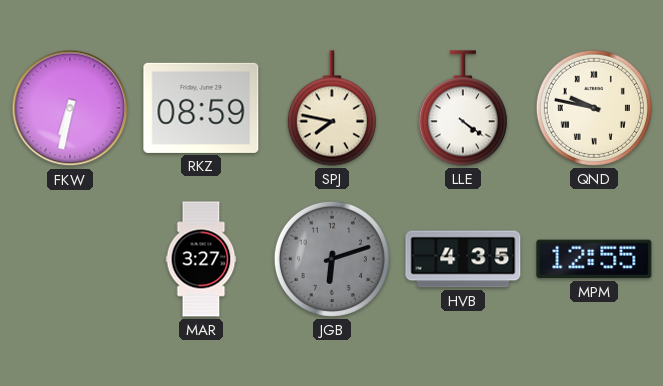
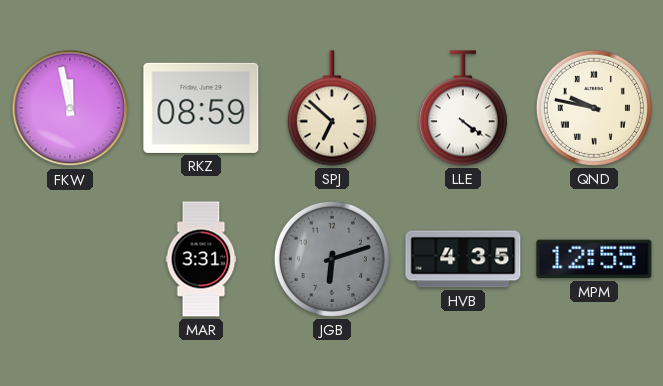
FKW: 6:32 -> 11:58 (70, 108)
SPJ: 7:47 -> 6:52 (332, 108)
MAR: 3:27 -> 3:31 (201, 259)
